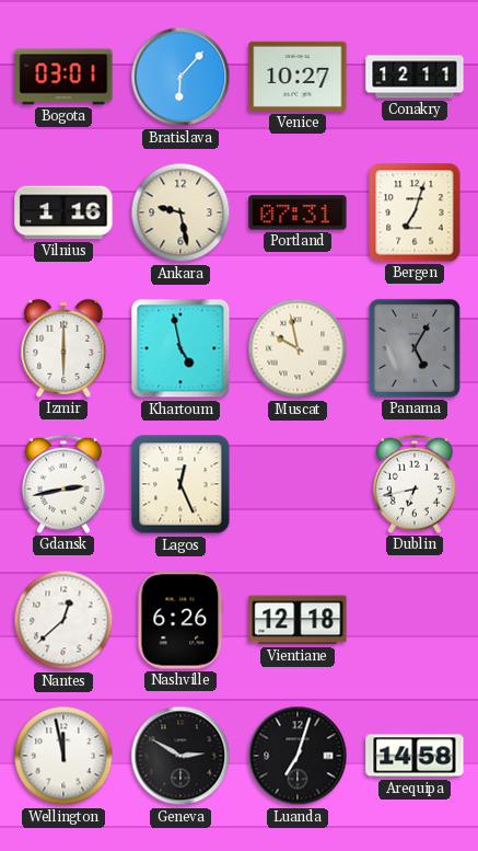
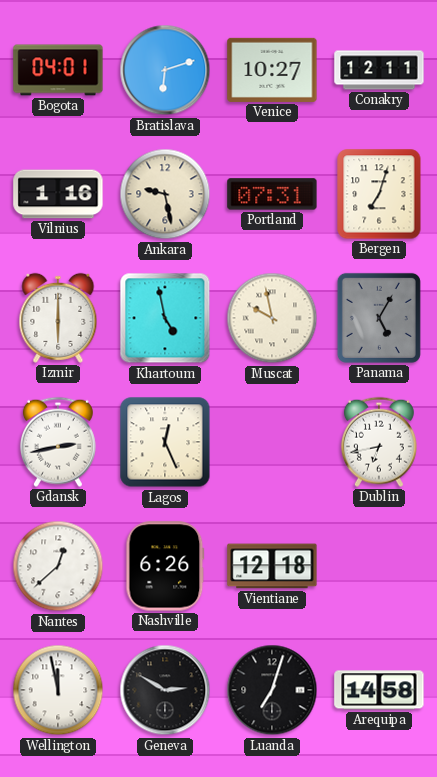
Bogota: 03:01 -> 04:01 (58, 70)
Bratislava: 6:07 -> 6:12 (165, 70)
